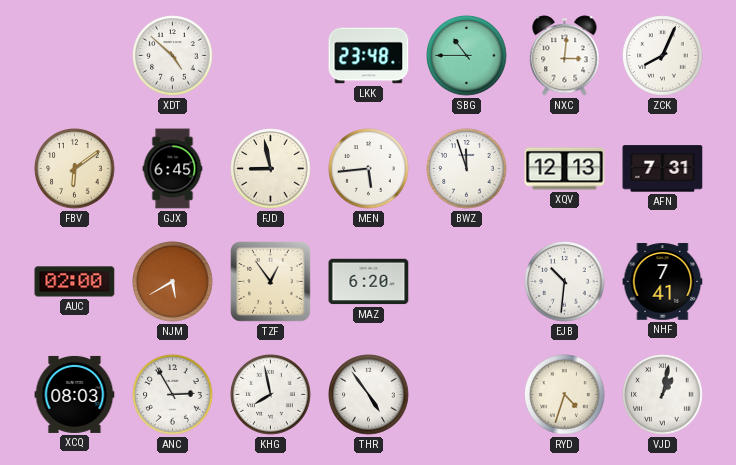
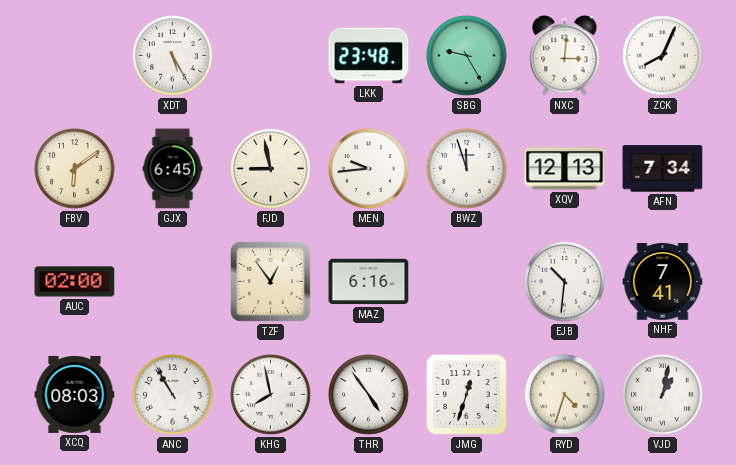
XDT: 4:52 -> 5:25 (173, 56)
SBG: 10:45 -> 9:25 (467, 56)
MEN: 5:44 -> 9:44 (369, 169)
AFN: 7:31 -> 7:34 (663, 169)
NJM: 5:40 -> none (173, 282)
MAZ: 6:20 -> 6:16 (369, 282)
ANC: 2:55 -> 10:55 (173, 395)
JMG: none -> 12:33 (467, 395)
